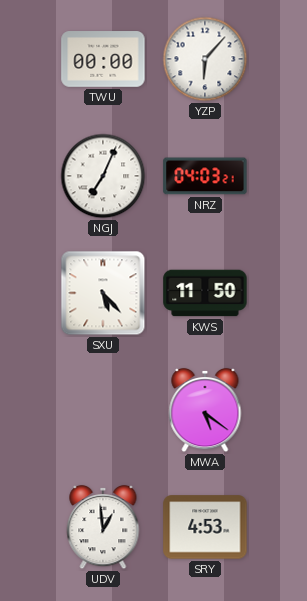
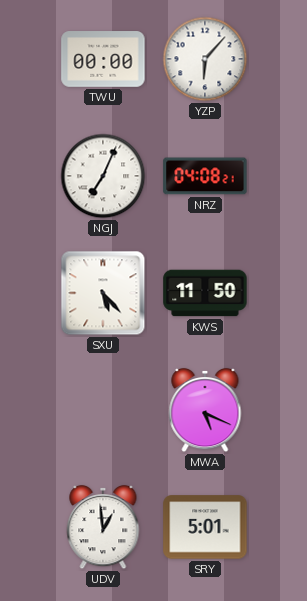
NRZ: 04:03 -> 04:08 (205, 176)
MWA: 5:21 -> 5:19 (205, 410)
SRY: 4:53 -> 5:01 (205, 527)
